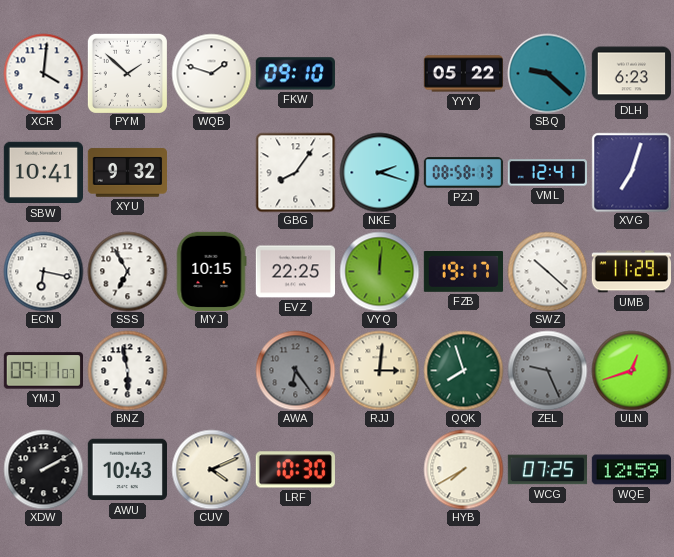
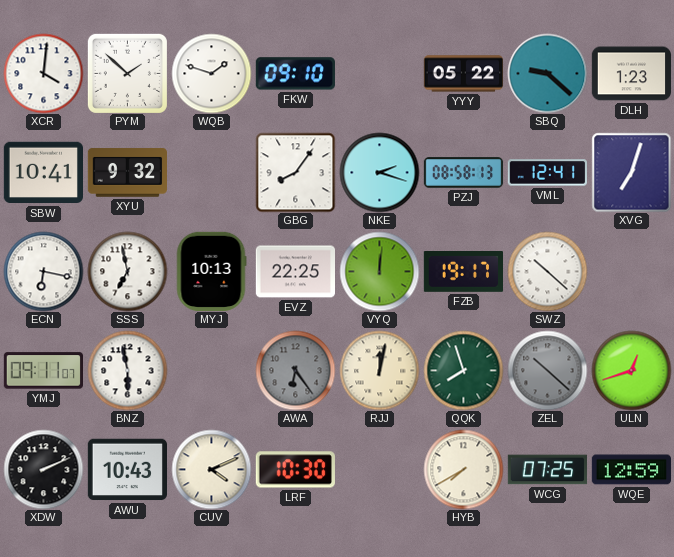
DLH: 6:23 -> 1:23 (631, 74)
SSS: 6:55 -> 6:58 (127, 271)
MYJ: 10:15 -> 10:13 (211, 271)
UMB: 11:29 -> none (631, 272)
RJJ: 3:01 -> 12:02 (379, 370)
ZEL: 9:26 -> 10:22 (547, 370)
XDW: 2:10 -> 2:11 (43, 469)
